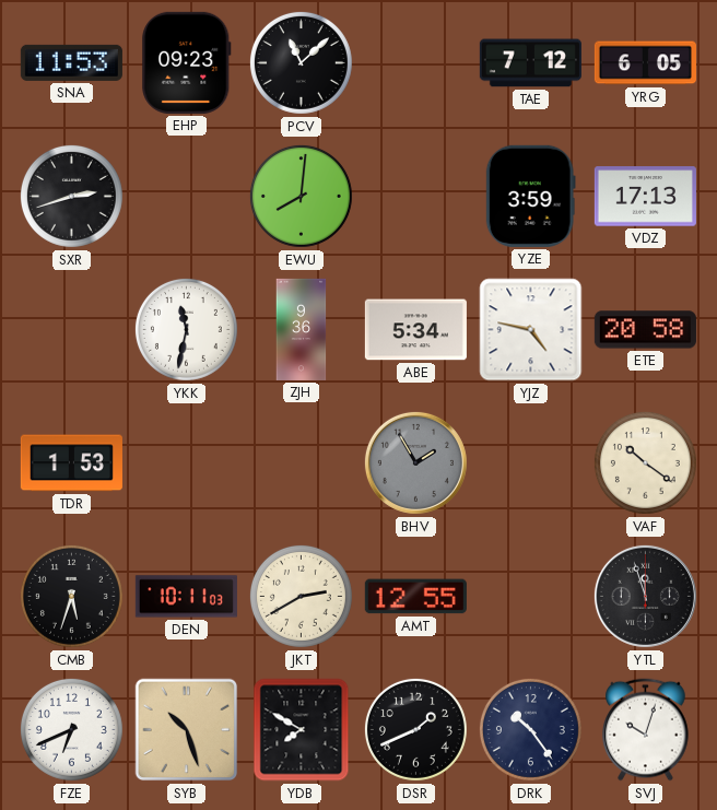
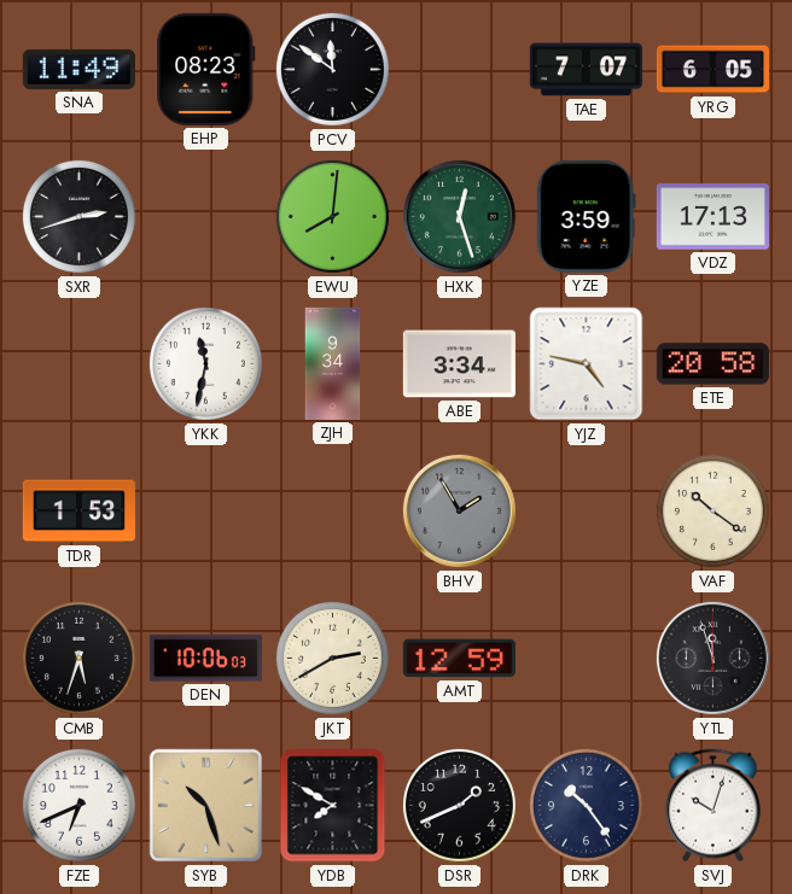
SNA: 11:53 -> 11:49 (78, 69)
EHP: 09:23 -> 08:23 (206, 69)
PCV: 11:08 -> 11:51 (332, 69)
TAE: 7:12 -> 7:07 (586, 70)
HXK: none -> 12:27 (459, 216)
ZJH: 9:36 -> 9:34 (333, 363)
ABE: 5:34 -> 3:34 (459, 364)
DEN: 10:11 -> 10:06 (205, 659)
AMT: 12:55 -> 12:59 (459, 659)
